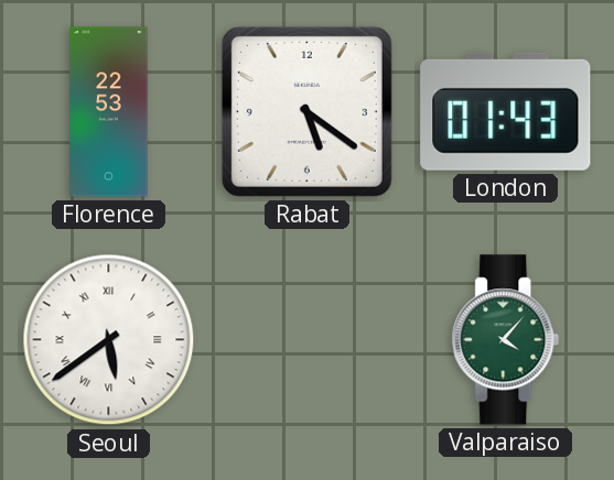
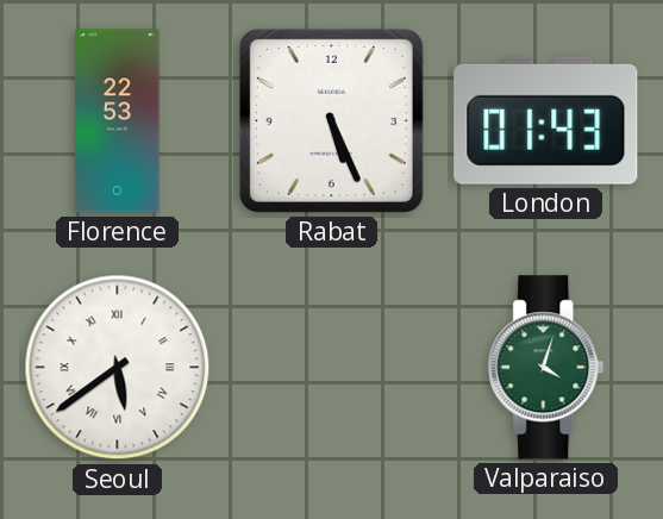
Rabat: 5:21 -> 5:26 (331, 120)
Valparaiso: 4:07 -> 4:03 (546, 368)
